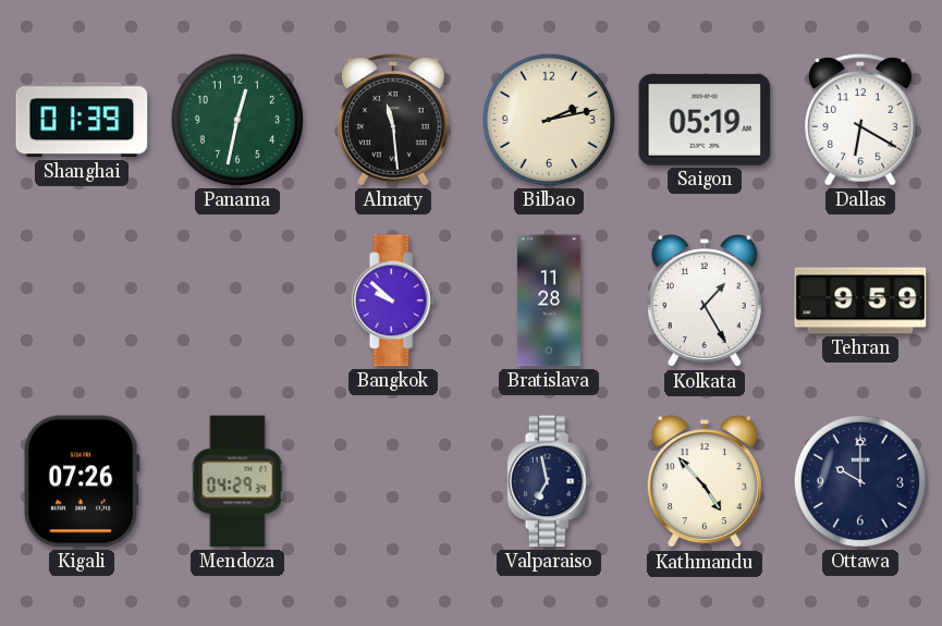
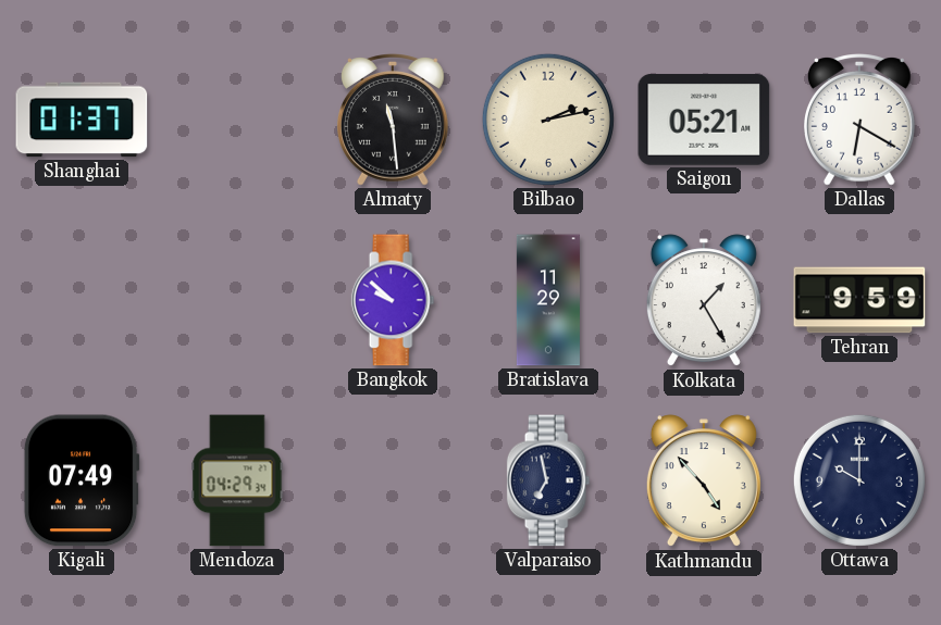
Shanghai: 01:39 -> 01:37 (82, 120)
Panama: 12:32 -> none (237, 120)
Saigon: 05:19 -> 05:21 (704, 120)
Bratislava: 11:28 -> 11:29 (548, 300)
Kigali: 07:26 -> 07:49 (82, 480)
